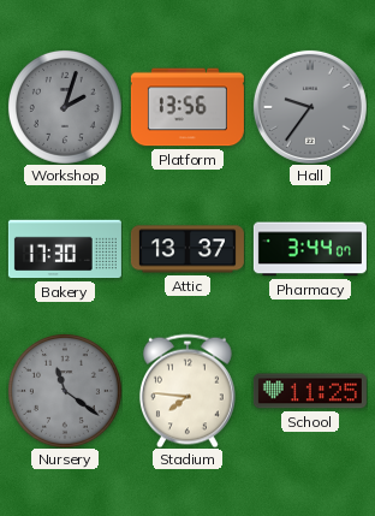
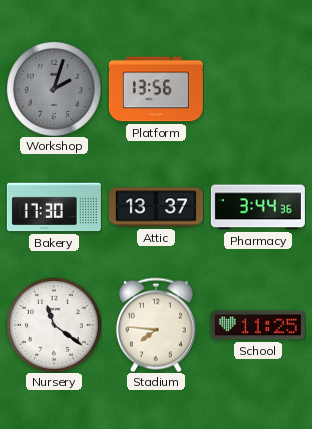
Hall: 9:36 -> none (310, 107)
Pharmacy: 3:44:07 -> 3:44:36 (258, 207)
Nursery dial: grey -> white (54, 325)
